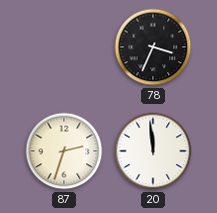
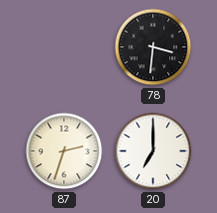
78: 3:34 -> 3:31 (153, 47)
20: 11:59 -> 7:00 (153, 151)
